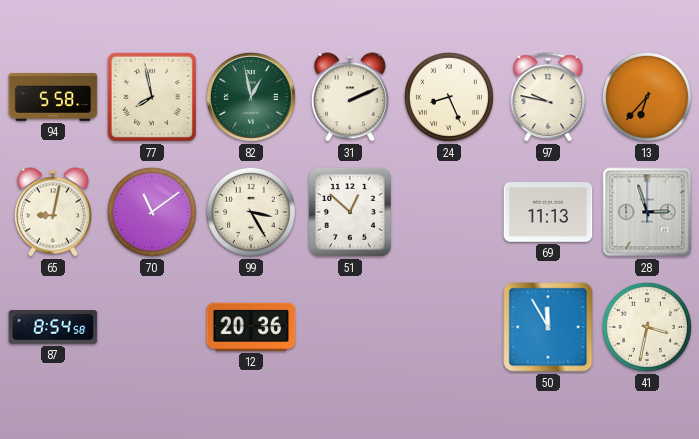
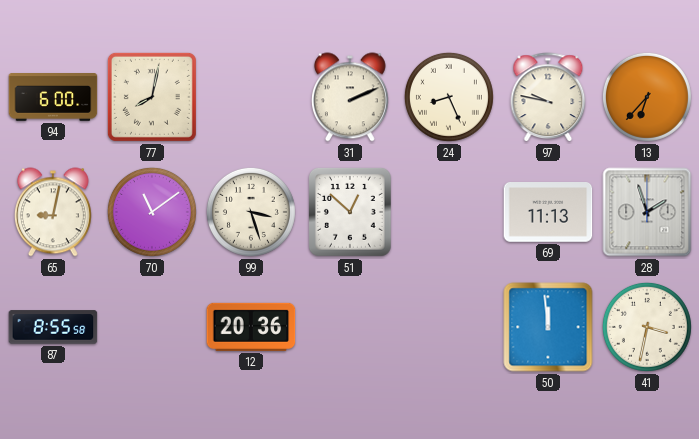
94: 5:58 -> 6:00 (53, 98)
77: 7:58 -> 8:02 (152, 97)
82: 12:58 -> none (251, 97)
99: 3:25 -> 3:27 (251, 212)
28: 2:57 -> 1:57 (647, 212)
87: 8:54 -> 8:55 (53, 327)
50: 11:55 -> 11:59 (548, 327)
